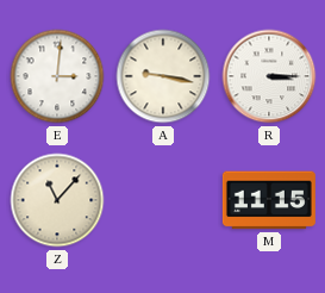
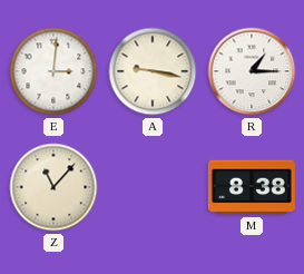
R: 3:15 -> 1:15 (252, 71)
M: 11:15 -> 8:38 (252, 187)
